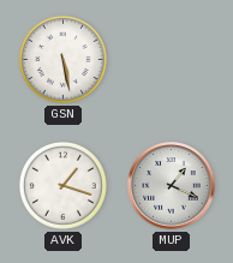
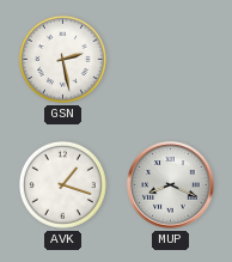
GSN: 5:28 -> 2:28 (62, 59)
MUP: 1:19 -> 8:19 (171, 185)
